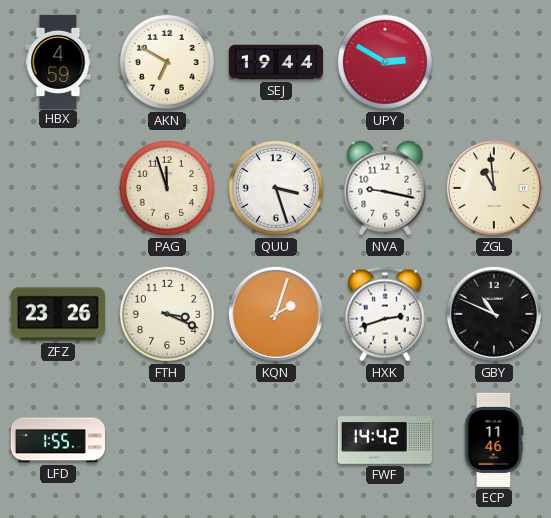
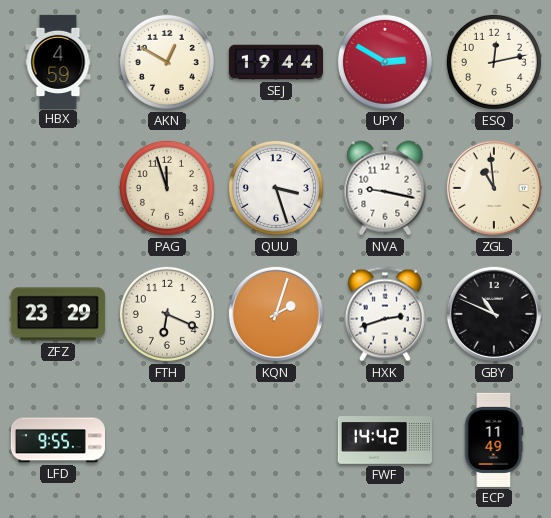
AKN: 6:50 -> 12:50 (167, 62)
ESQ: none -> 12:13 (494, 62)
ZFZ: 23:26 -> 23:29 (58, 314)
FTH: 3:19 -> 6:19 (167, 314)
LFD: 1:55 -> 9:55 (58, 440)
ECP: 11:46 -> 11:49 (494, 440)
